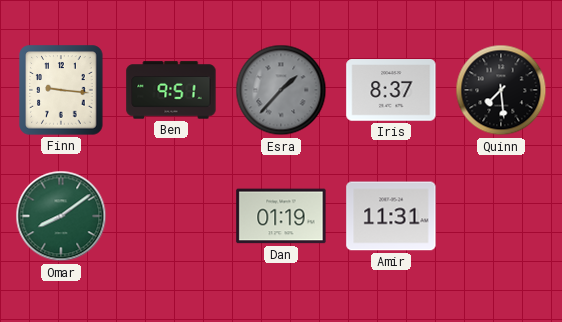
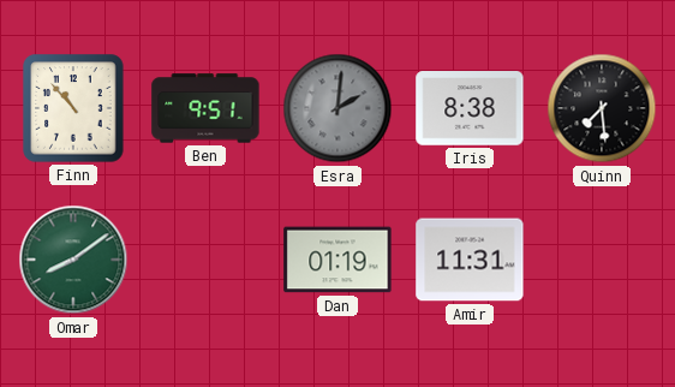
Finn: 9:16 -> 10:53 (73, 108)
Esra: 1:37 -> 2:01 (337, 108)
Iris: 8:37 -> 8:38 (470, 108)
